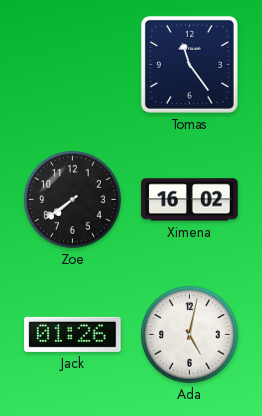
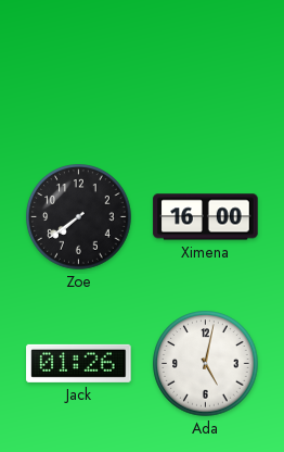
Tomas: 11:24 -> none (189, 64)
Ximena: 16:02 -> 16:00 (206, 217)
